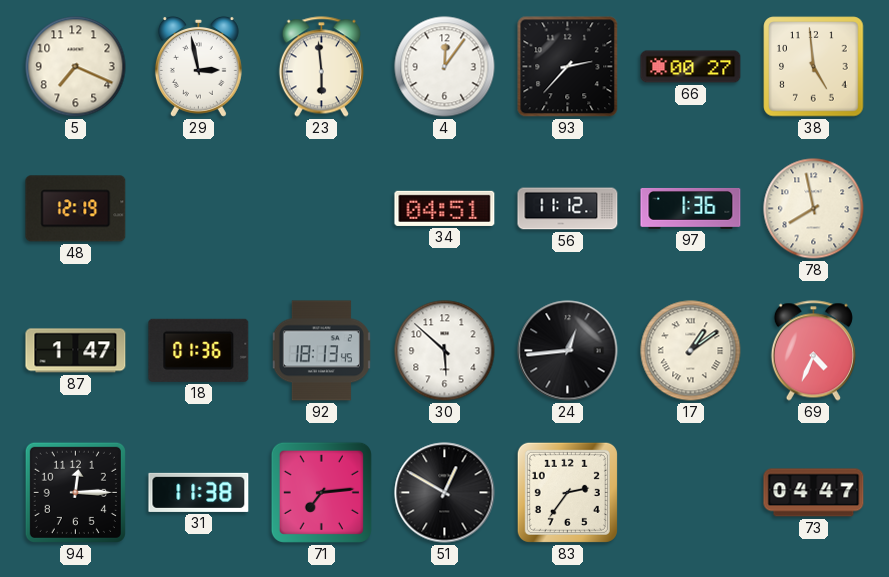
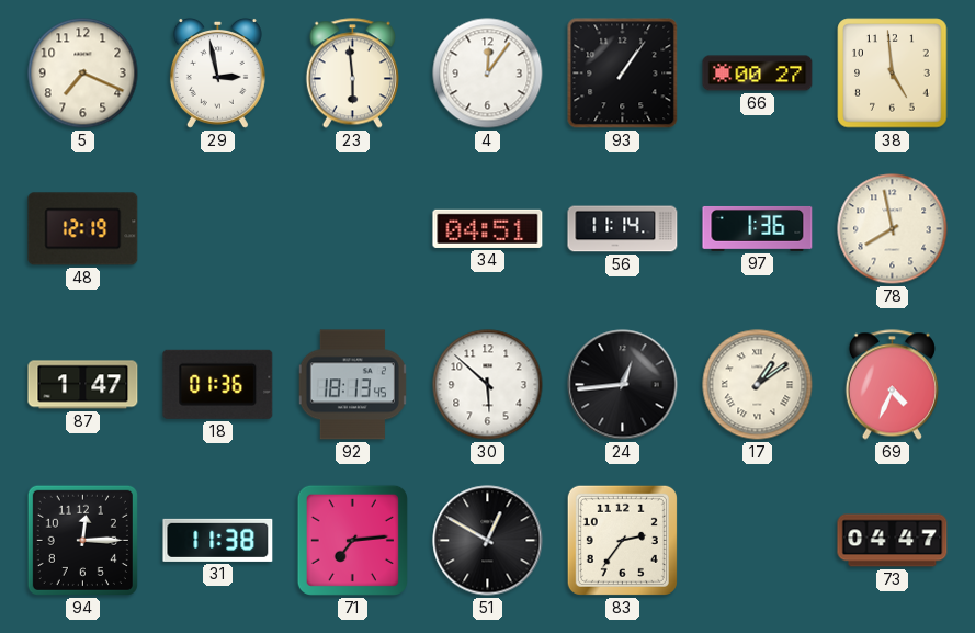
93: 2:37 -> 1:06 (623, 74)
56: 11:12 -> 11:14 (623, 229)
